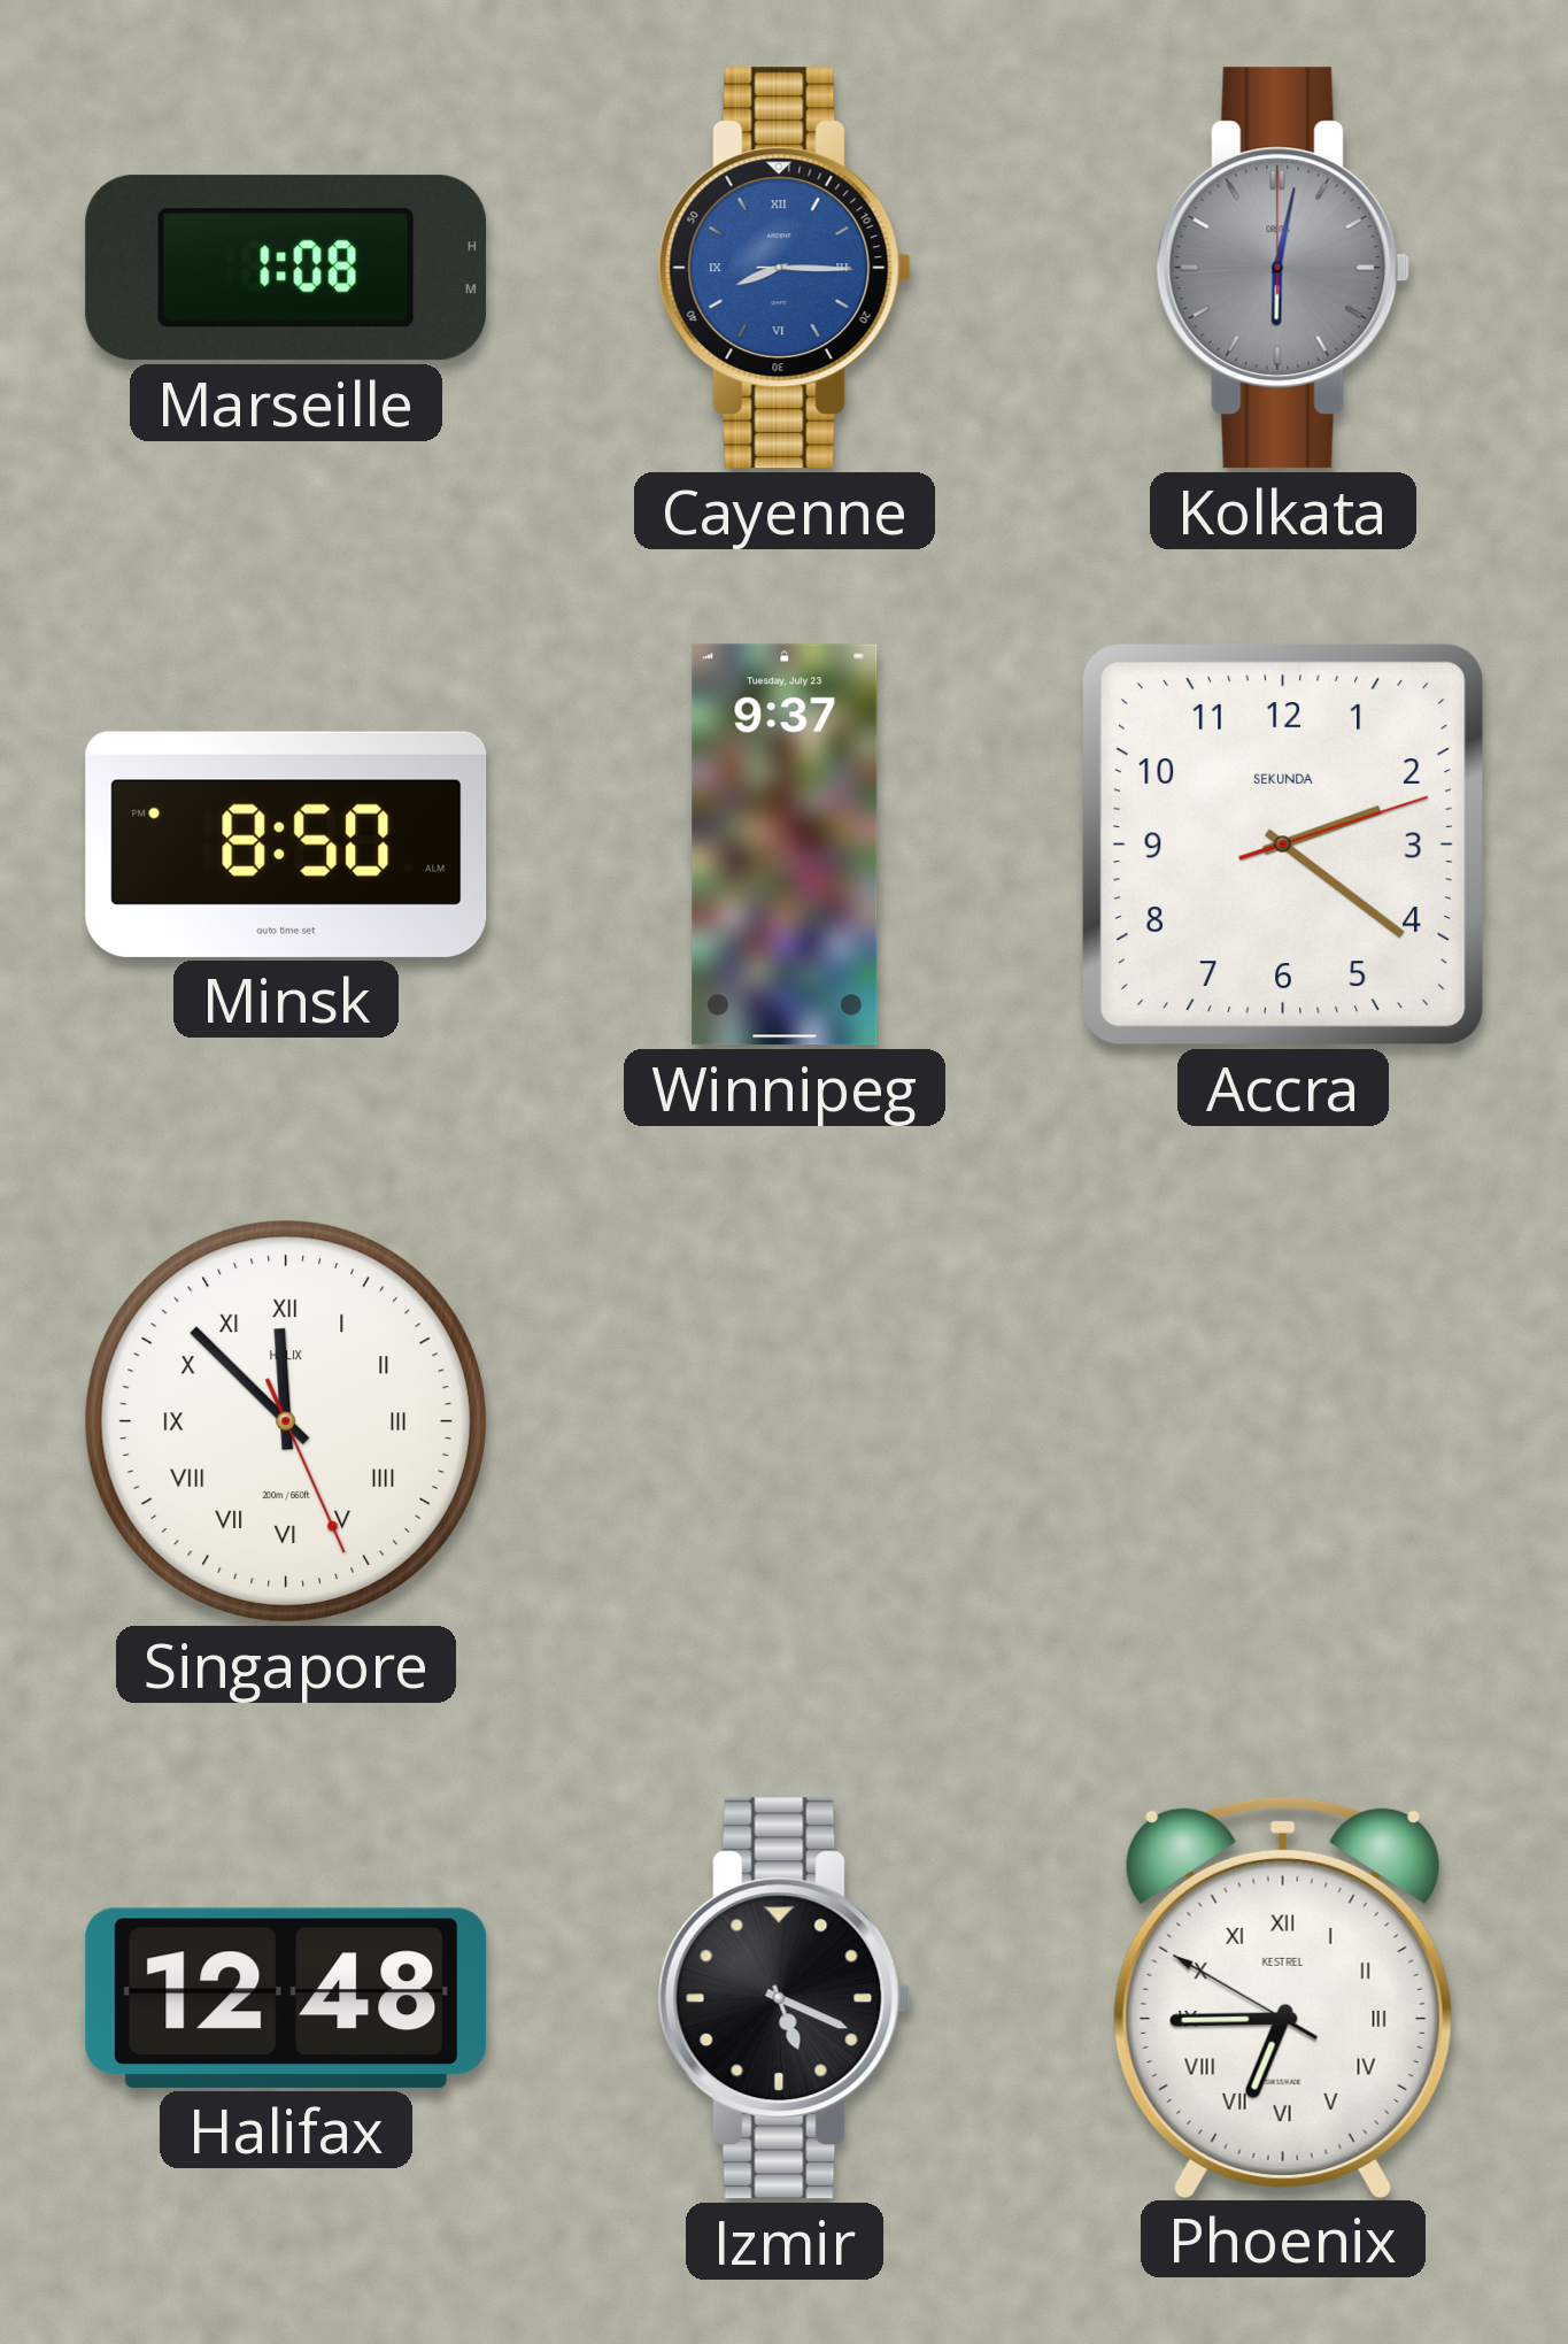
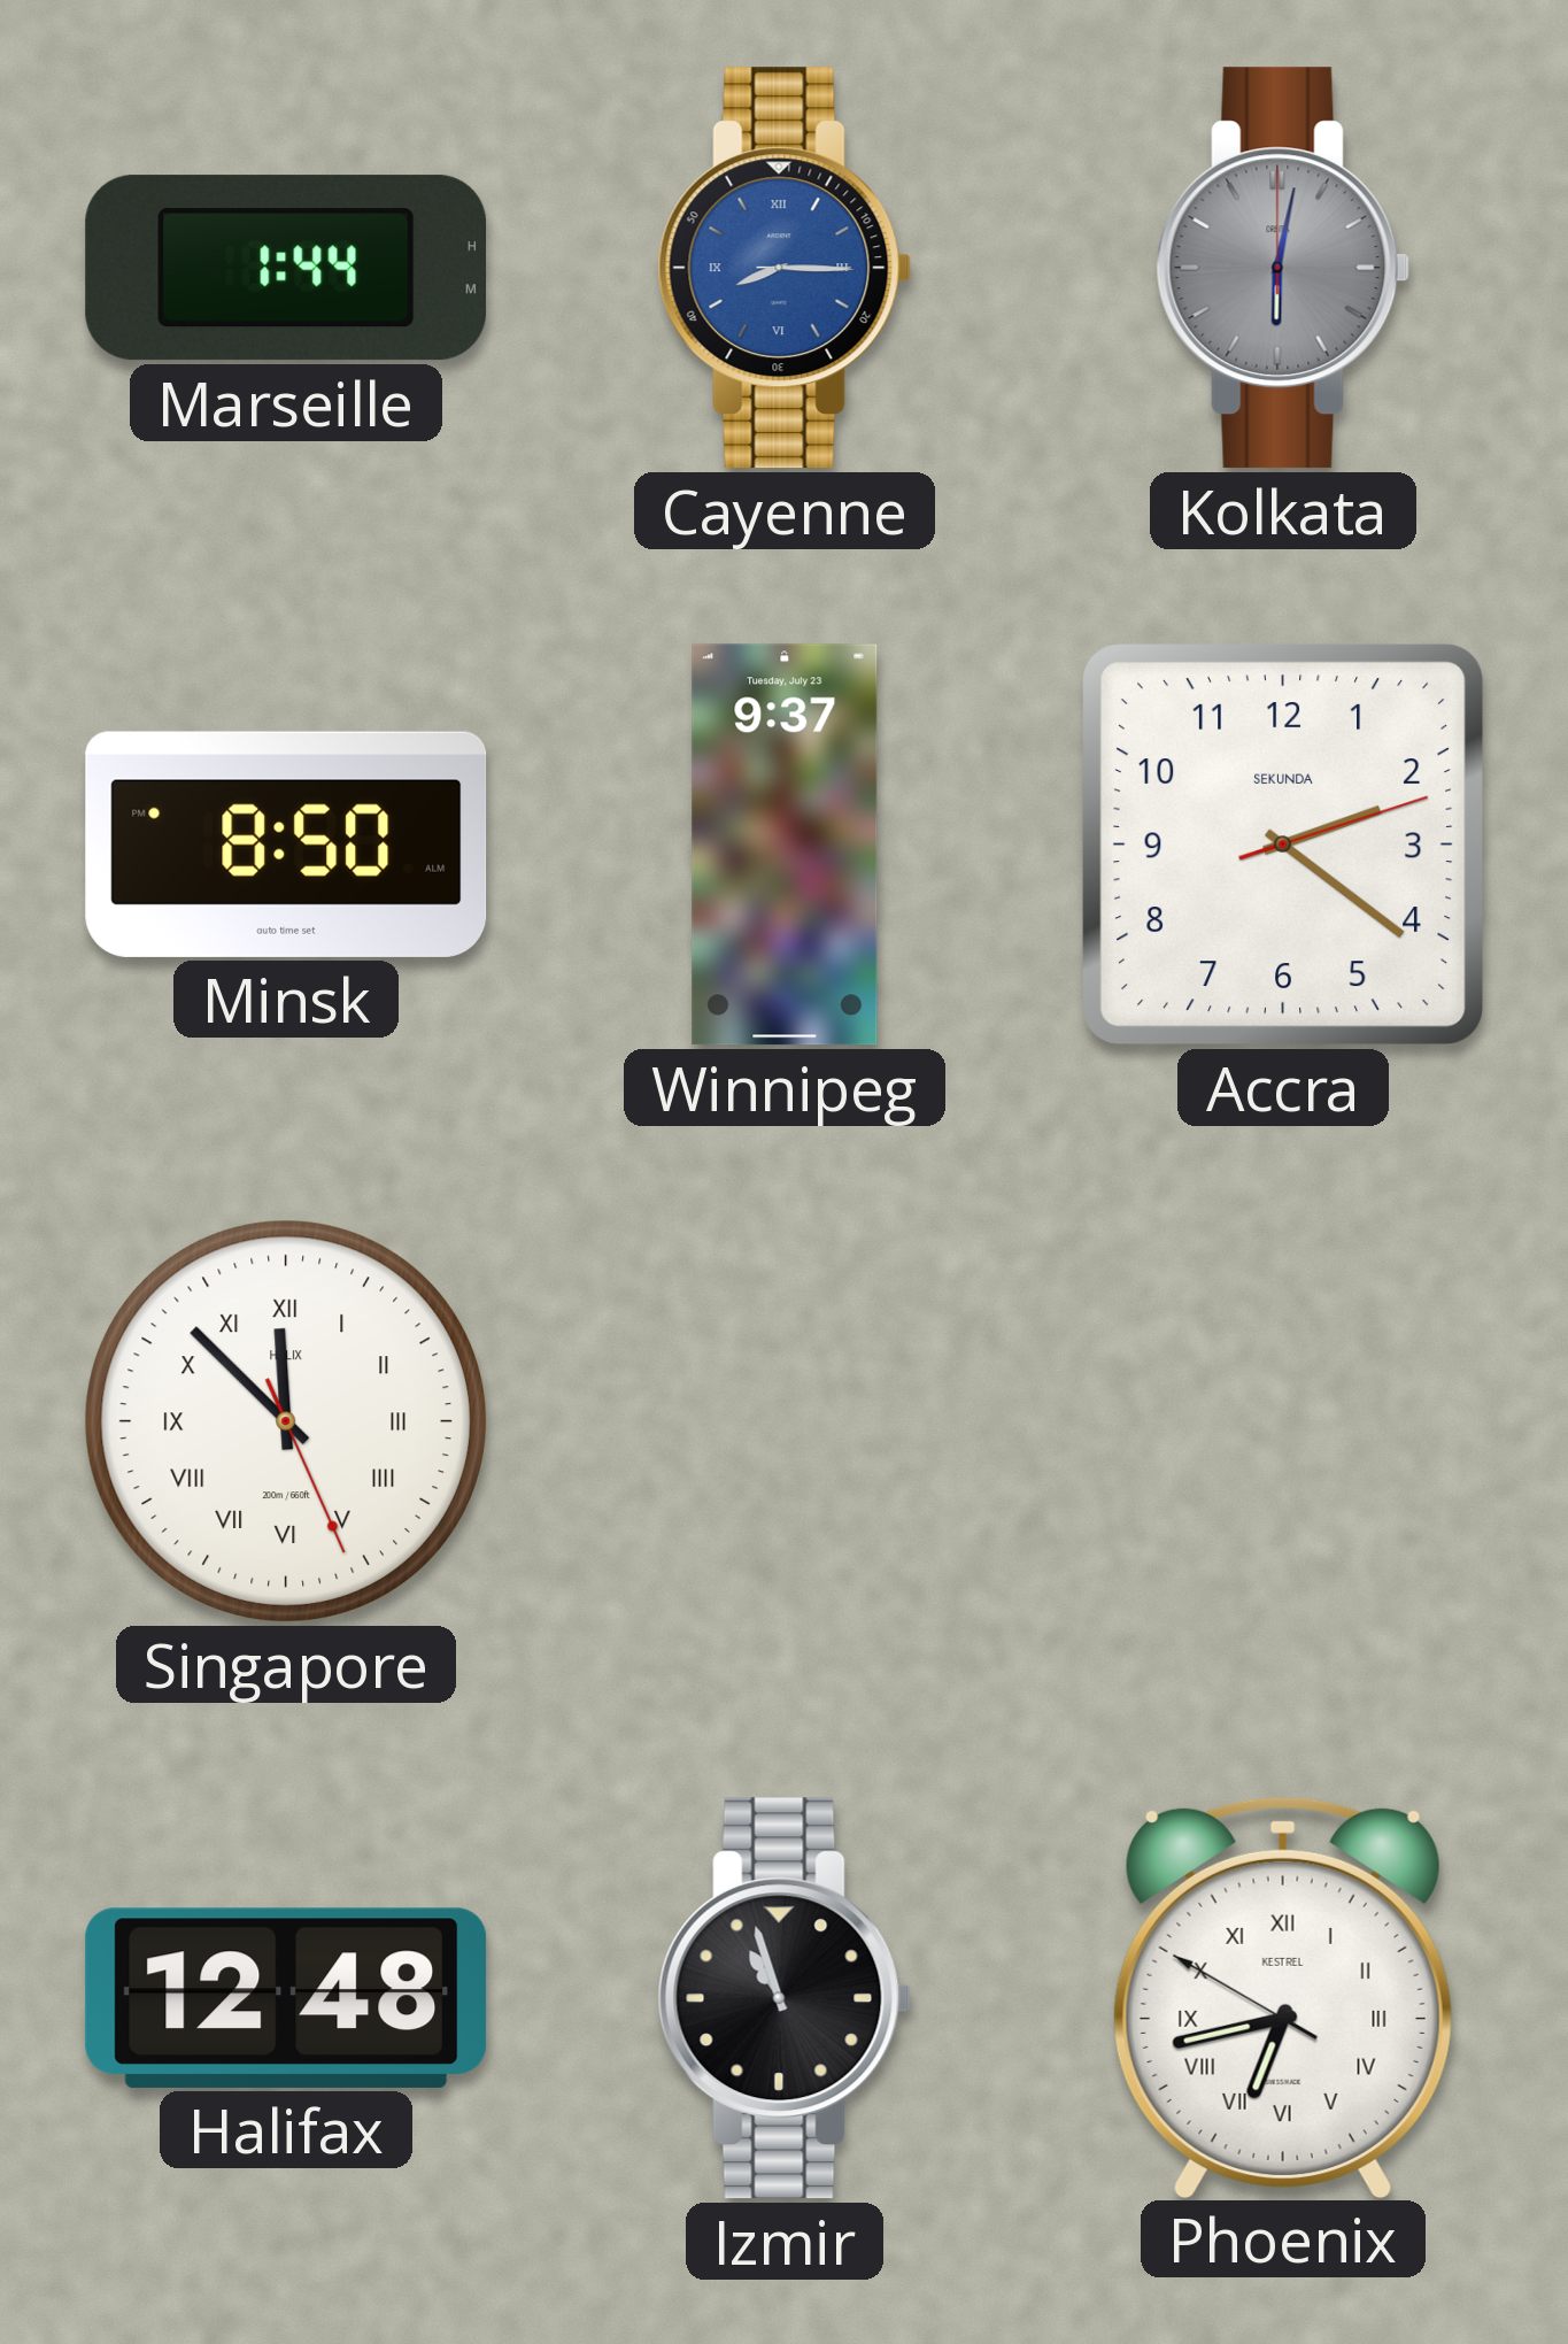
Marseille: 1:08 -> 1:44 (286, 268)
Izmir: 5:19 -> 10:57 (785, 1998)
Phoenix: 6:44 -> 6:42 (1283, 1997)
